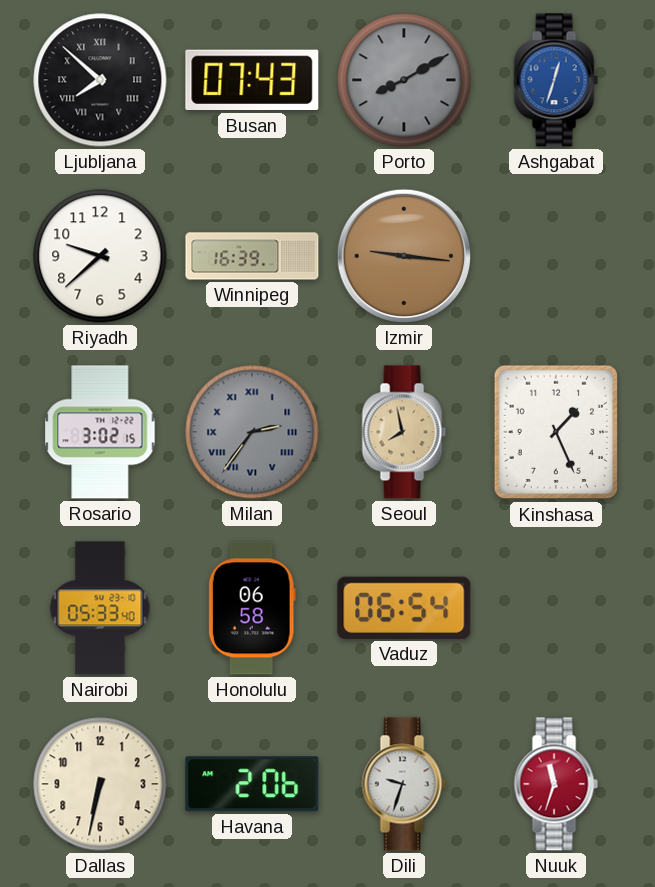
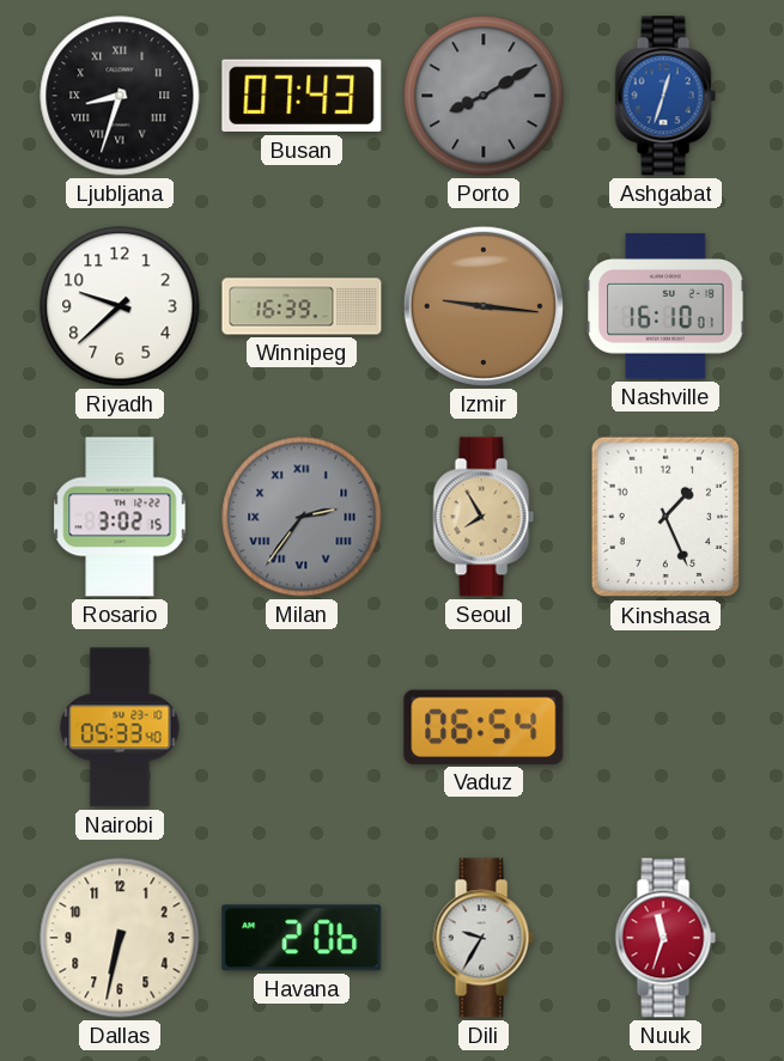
Ljubljana: 7:52 -> 8:33 (120, 96)
Nashville: none -> 16:10 (666, 306)
Seoul: 7:58 -> 7:55 (484, 517)
Honolulu: 06:58 -> none (252, 608)
Dili: 9:33 -> 9:35 (484, 938)
